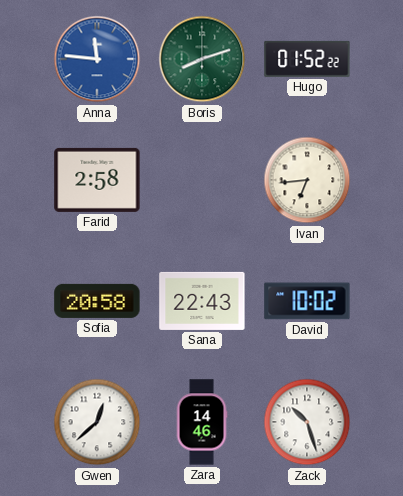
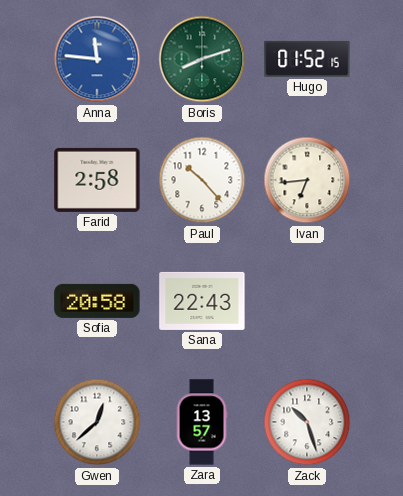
Hugo: 01:52:22 -> 01:52:15 (307, 59)
Paul: none -> 10:23 (202, 180)
David: 10:02 -> none (307, 301)
Zara: 14:46 -> 13:57 (202, 422)
